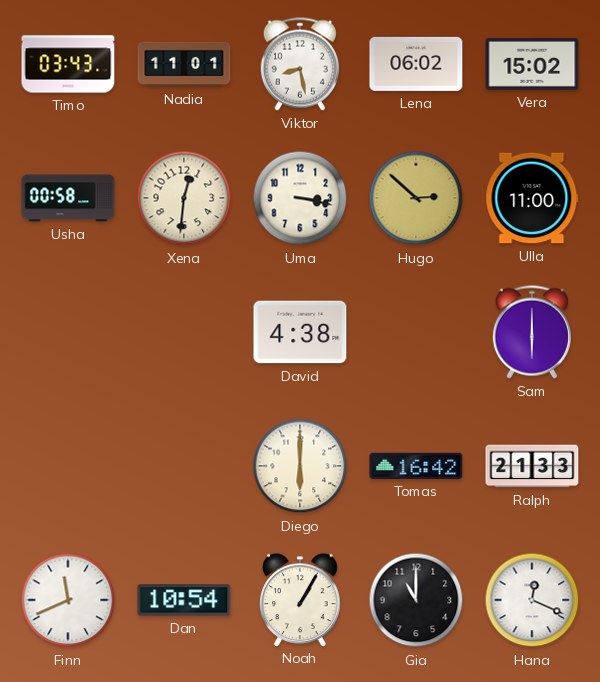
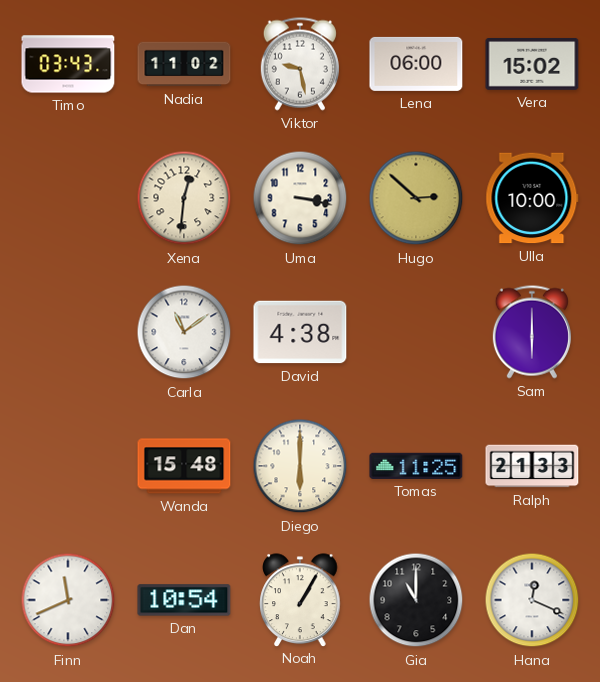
Nadia: 11:01 -> 11:02 (184, 64)
Viktor: 8:28 -> 9:28 (300, 64)
Lena: 06:02 -> 06:00 (416, 64)
Usha: 00:58 -> none (68, 198)
Ulla: 11:00 -> 10:00 (532, 198)
Carla: none -> 11:09 (184, 332)
Wanda: none -> 15:48 (184, 466)
Tomas: 16:42 -> 11:25 (416, 466)
